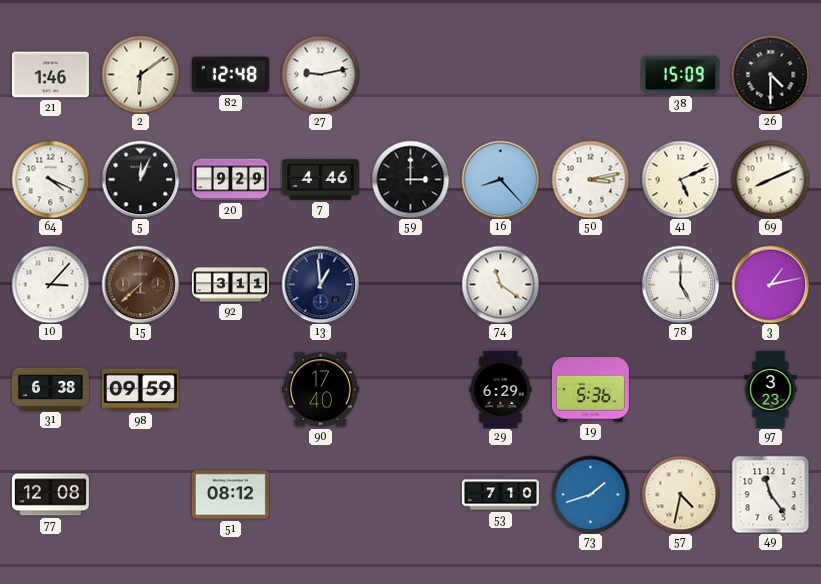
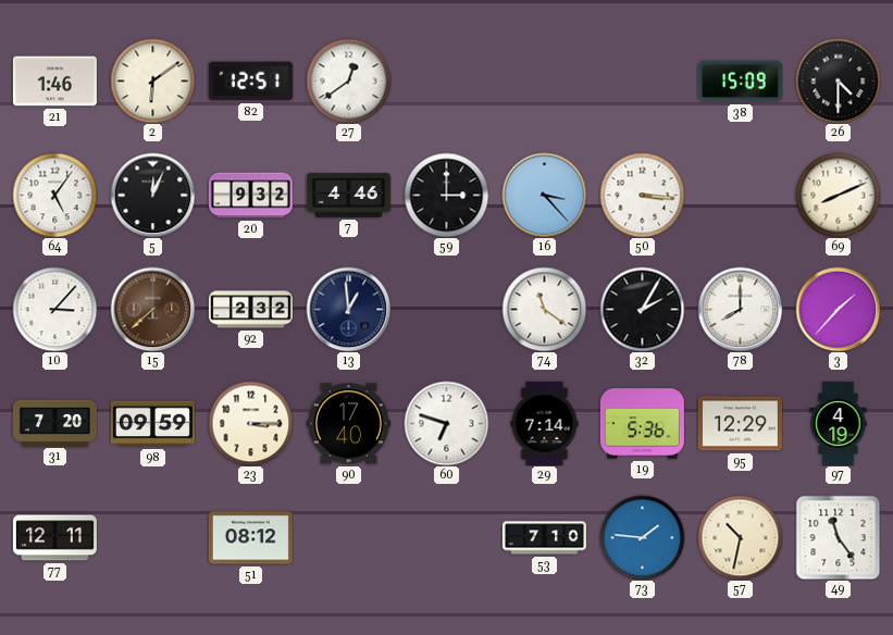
82: 12:48 -> 12:51 (250, 82)
27: 9:13 -> 12:39 (348, 80)
64: 4:19 -> 5:06 (54, 195)
20: 9:29 -> 9:32 (250, 196)
16: 8:23 -> 3:23 (544, 195)
50: 3:13 -> 3:16 (642, 195)
41: 5:11 -> none (680, 179)
92: 3:11 -> 2:32 (250, 310)
32: none -> 2:05 (642, 309)
78: 5:00 -> 8:00 (740, 309)
3: 1:13 -> 1:37 (838, 309)
31: 6:38 -> 7:20 (54, 423)
23: none -> 3:15 (250, 423)
60: none -> 6:48 (446, 423)
29: 6:29 -> 7:14 (545, 423)
95: none -> 12:29 (740, 424)
97: 3:23 -> 4:19 (839, 423)
77: 12:08 -> 12:11 (54, 538)
73: 1:42 -> 1:46 (642, 537)
57: 4:32 -> 10:32 (740, 537)
